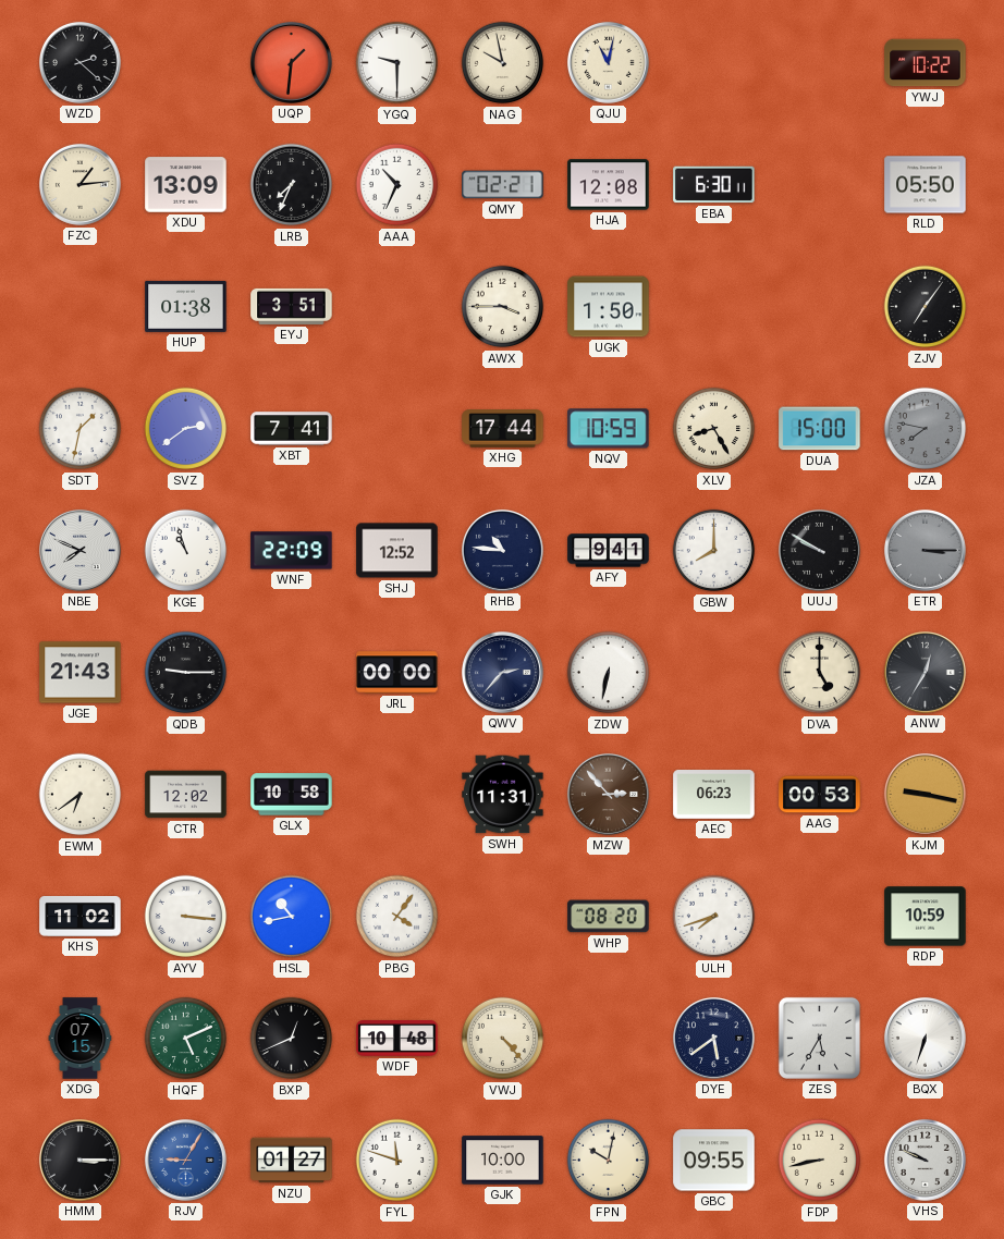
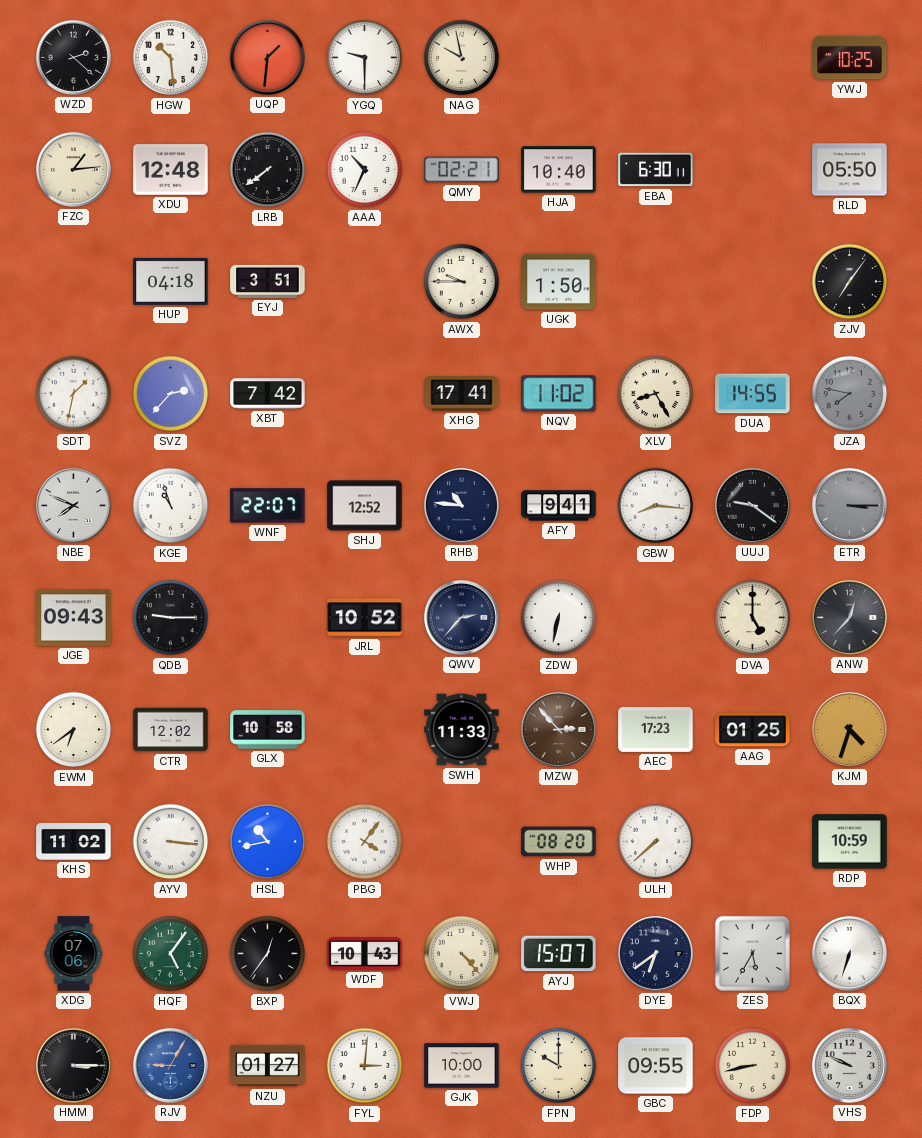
HGW: none -> 10:29 (171, 58)
QJU: 11:02 -> none (608, 62)
YWJ: 10:22 -> 10:25 (850, 58)
XDU: 13:09 -> 12:48 (171, 170)
LRB: 7:34 -> 7:39 (268, 170)
HJA: 12:08 -> 10:40 (559, 170)
HUP: 01:38 -> 04:18 (171, 281)
AWX: 3:45 -> 9:45 (462, 282)
SVZ: 2:39 -> 2:37 (171, 394)
XBT: 7:41 -> 7:42 (268, 394)
XHG: 17:44 -> 17:41 (462, 394)
NQV: 10:59 -> 11:02 (559, 394)
DUA: 15:00 -> 14:55 (753, 394)
WNF: 22:09 -> 22:07 (268, 506)
GBW: 8:00 -> 8:16 (656, 506)
UUJ: 9:50 -> 9:21 (752, 505)
JGE: 21:43 -> 09:43 (74, 618)
JRL: 00:00 -> 10:52 (365, 618)
ANW: 12:35 -> 12:37 (849, 617)
SWH: 11:31 -> 11:33 (462, 730)
AEC: 06:23 -> 17:23 (656, 730)
AAG: 00:53 -> 01:25 (753, 730)
KJM: 9:17 -> 4:33 (849, 729)
ULH: 7:42 -> 7:38 (656, 842)
XDG: 07:15 -> 07:06 (74, 954)
HQF: 5:11 -> 5:06 (171, 954)
BXP: 12:41 -> 12:36 (268, 954)
WDF: 10:48 -> 10:43 (365, 954)
AYJ: none -> 15:07 (559, 954)
DYE: 5:39 -> 6:39 (655, 953)
FYL: 11:48 -> 3:01 (365, 1066)
FPN: 10:02 -> 10:00 (559, 1066)
